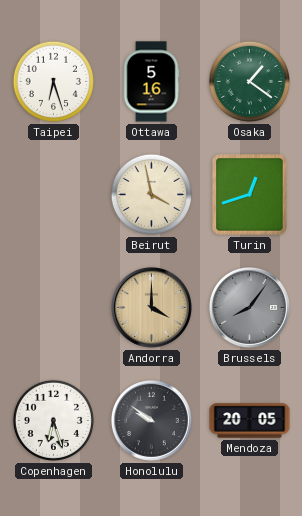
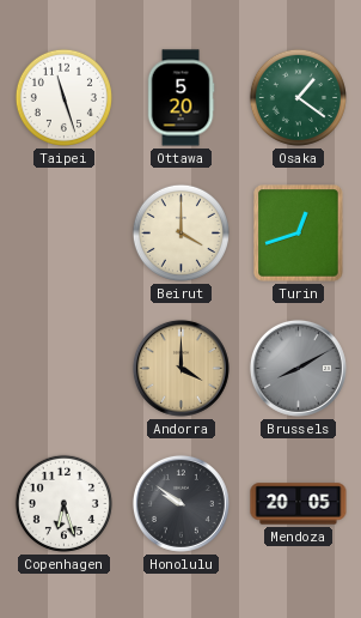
Taipei: 6:27 -> 11:27 (63, 97)
Ottawa: 5:16 -> 5:20 (180, 98)
Beirut: 3:58 -> 4:00 (180, 232)
Brussels: 8:06 -> 8:10 (298, 368)
